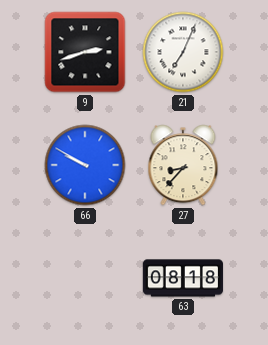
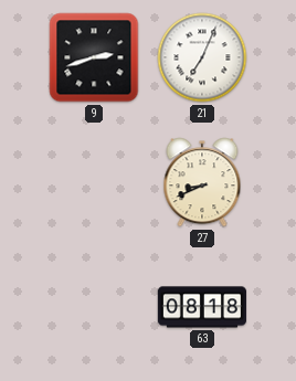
66: 9:50 -> none (85, 165)
27: 8:37 -> 8:41 (202, 182)
